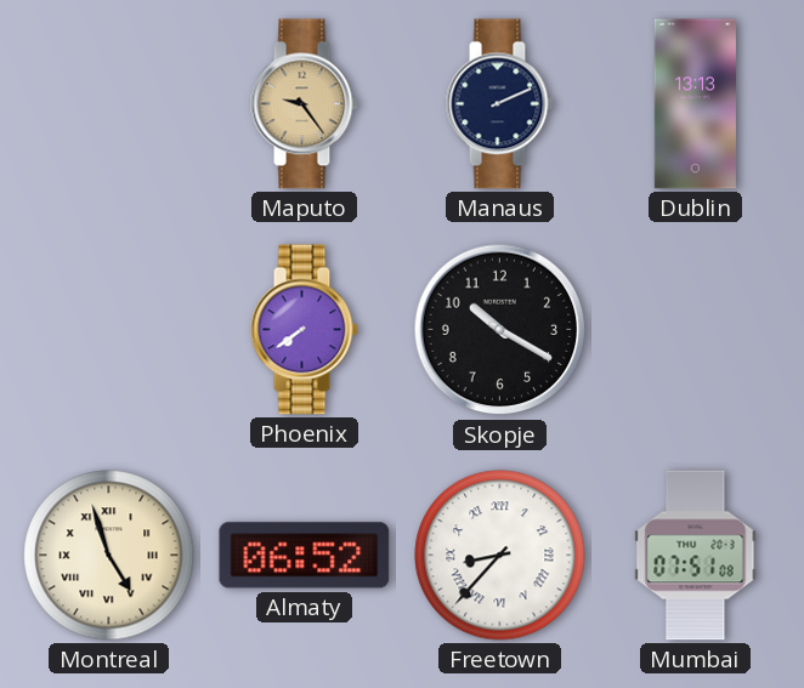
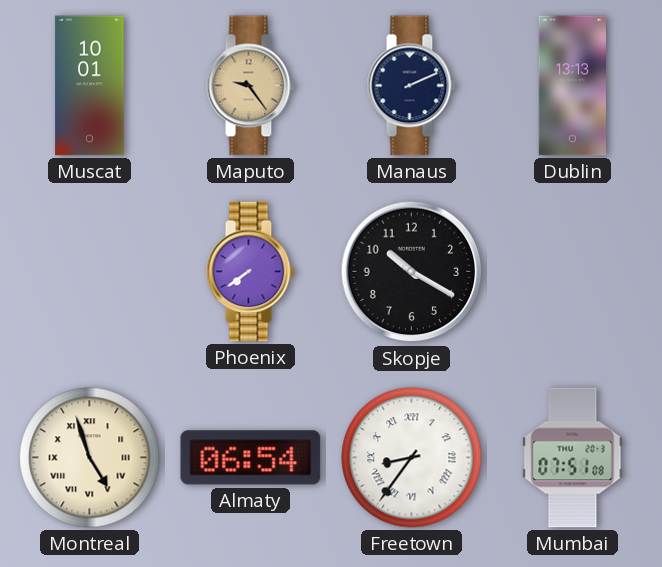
Muscat: none -> 10:01 (90, 86)
Almaty: 06:52 -> 06:54 (251, 458)
Freetown: 8:37 -> 8:36 (412, 458)
